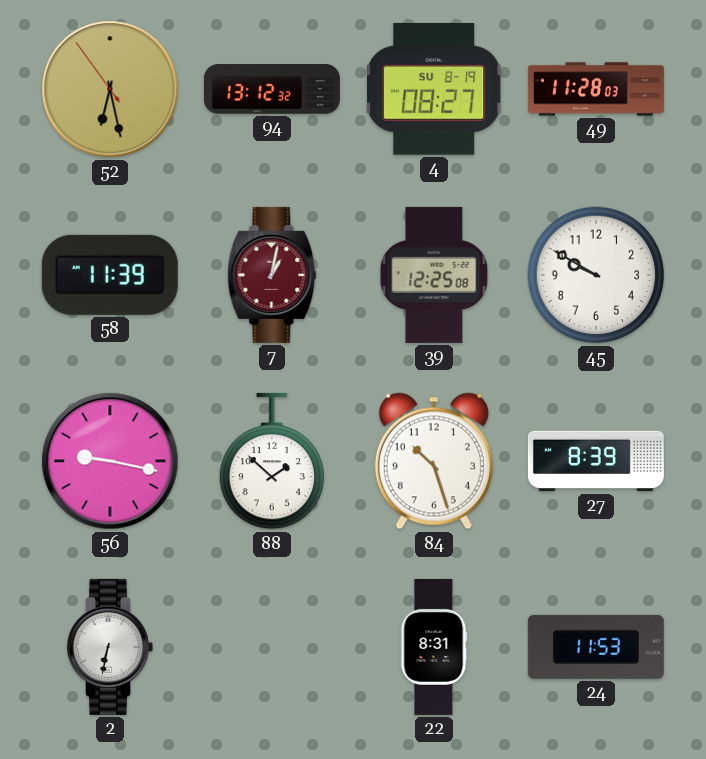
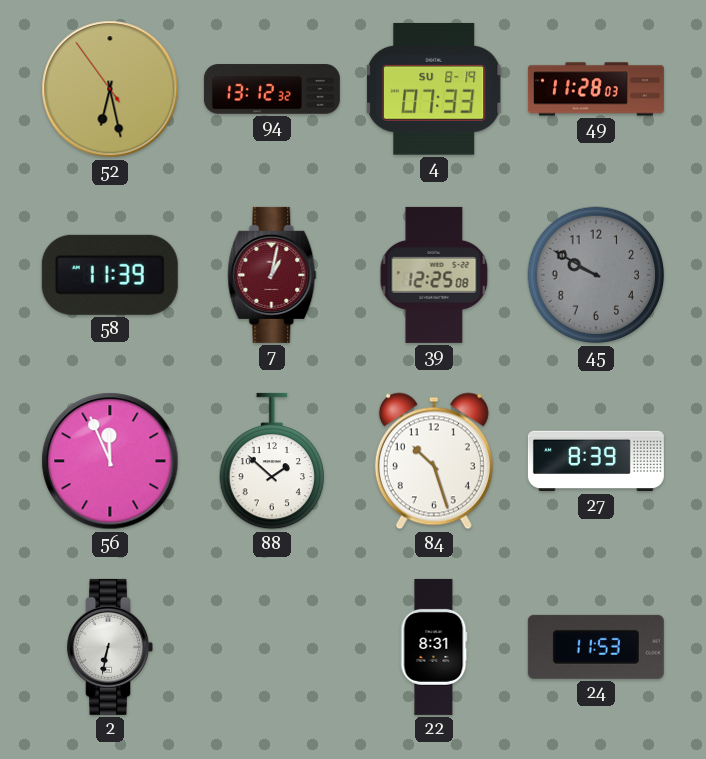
4: 08:27 -> 07:33 (434, 89)
45 dial: white -> grey (596, 275)
56: 9:17 -> 11:56 (110, 461)
